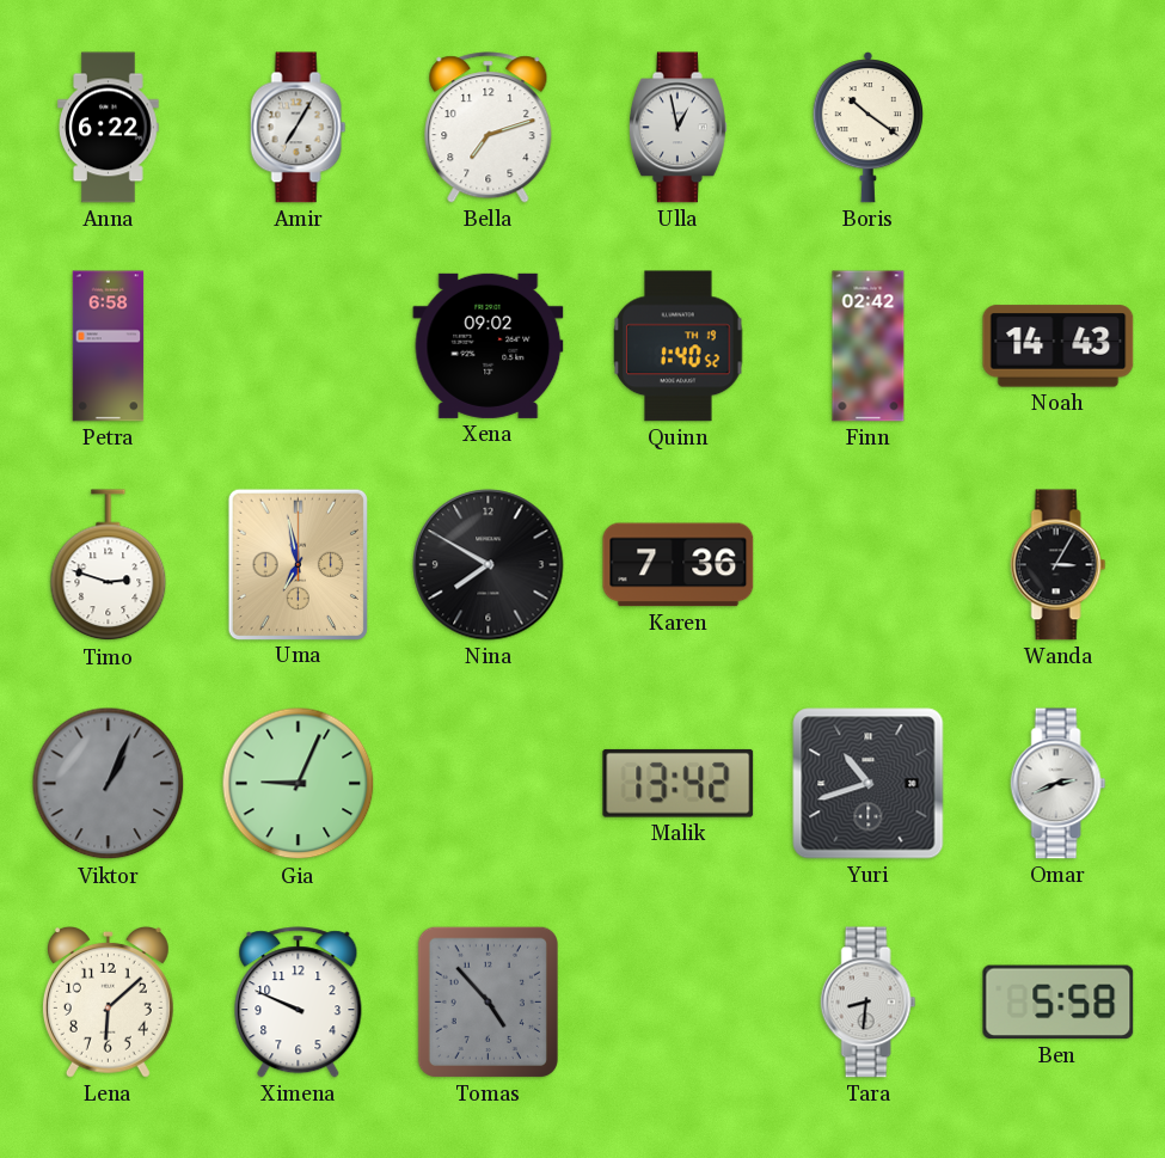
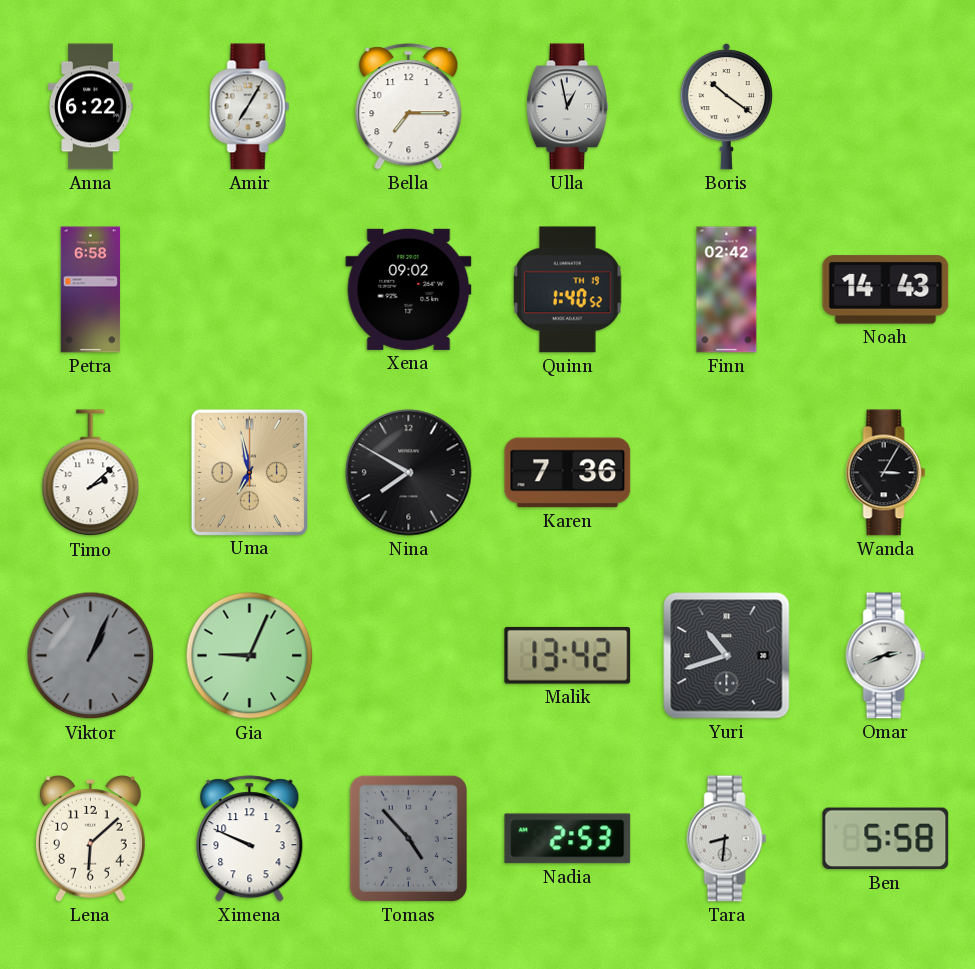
Bella: 7:12 -> 7:15 (409, 107)
Timo: 2:48 -> 2:08 (91, 473)
Nadia: none -> 2:53 (568, 839)
